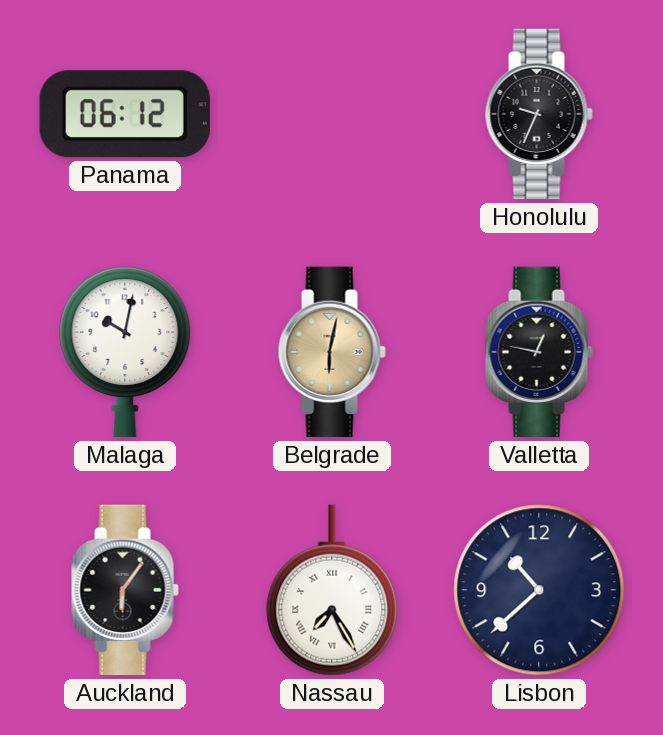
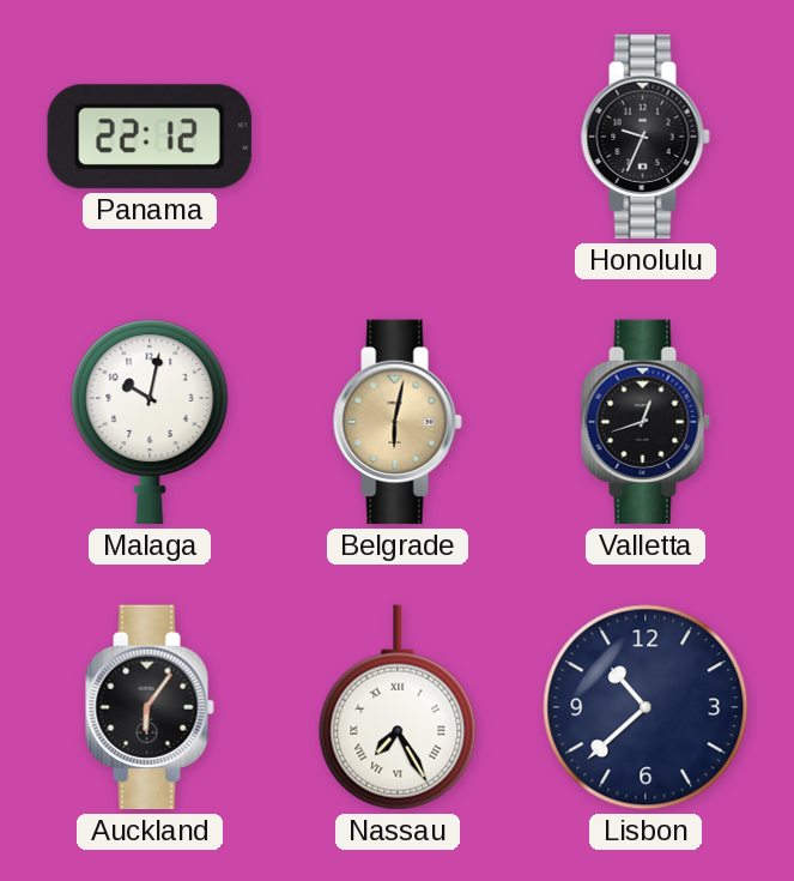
Panama: 06:12 -> 22:12 (150, 137)
Valletta: 12:47 -> 12:42 (645, 422)
